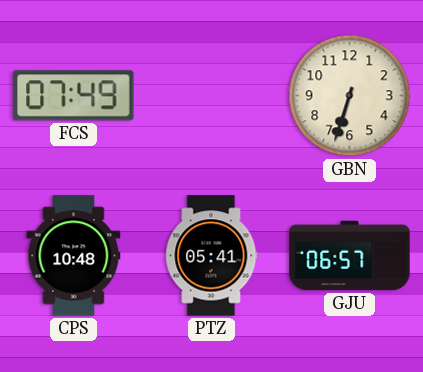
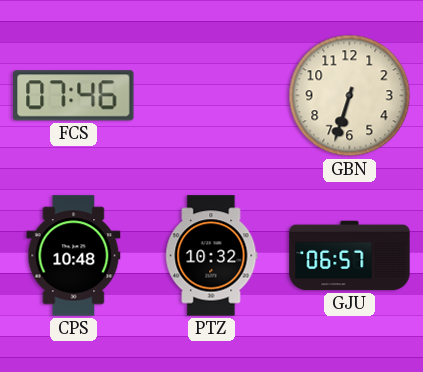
FCS: 07:49 -> 07:46 (74, 96)
PTZ: 05:41 -> 10:32 (212, 256)
